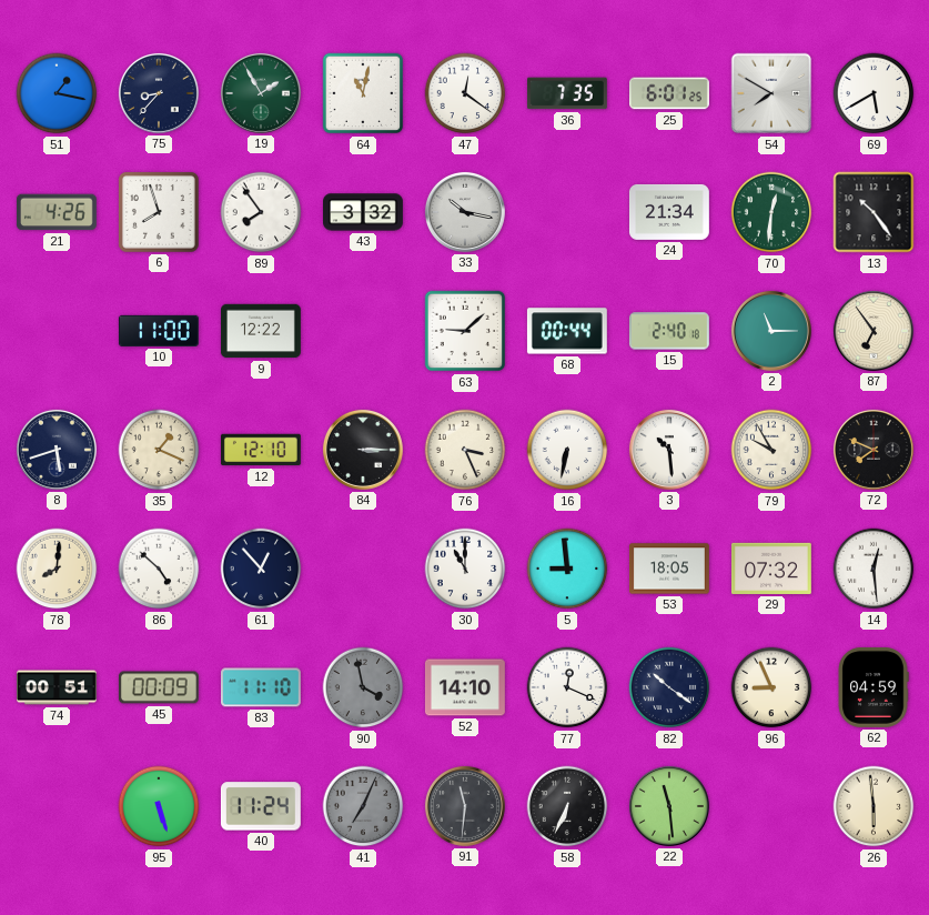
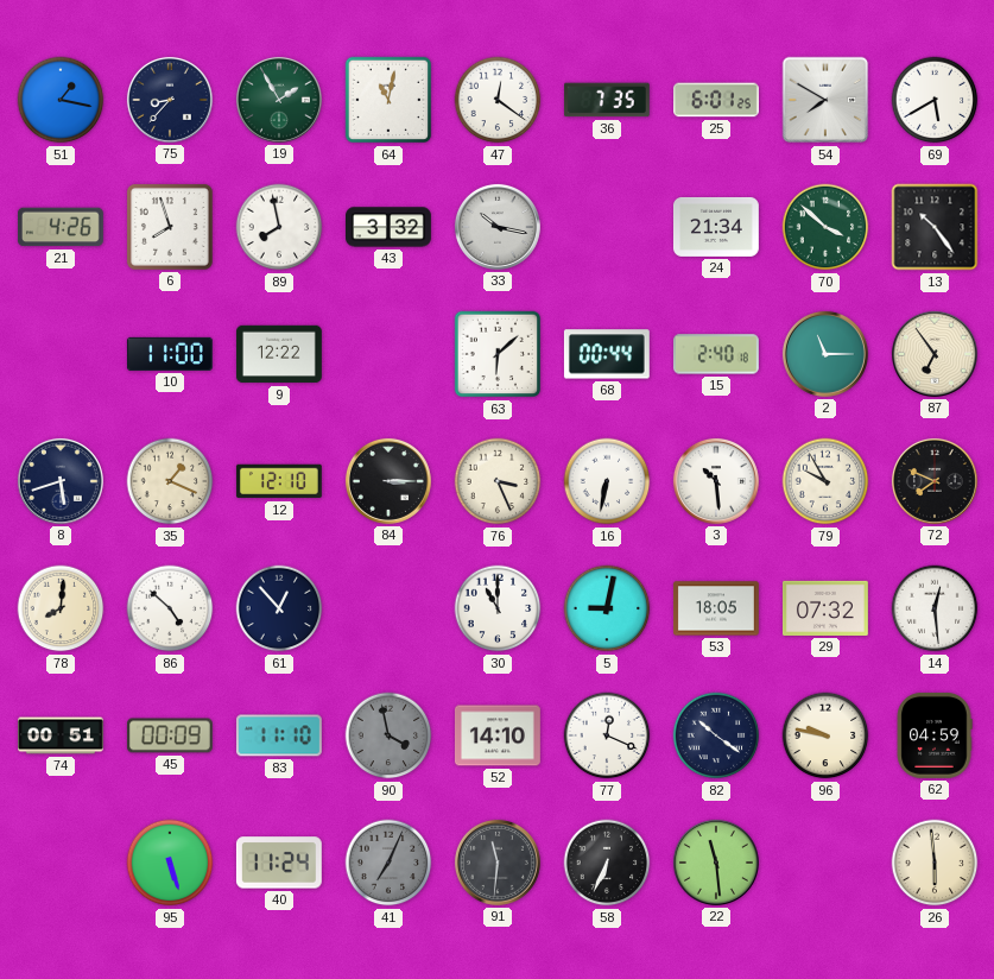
89: 7:54 -> 7:58 (279, 227)
70: 12:31 -> 3:52 (825, 227)
63: 9:08 -> 6:08 (498, 354)
5: 8:59 -> 9:02 (607, 608)
96: 8:56 -> 9:47 (825, 735)
